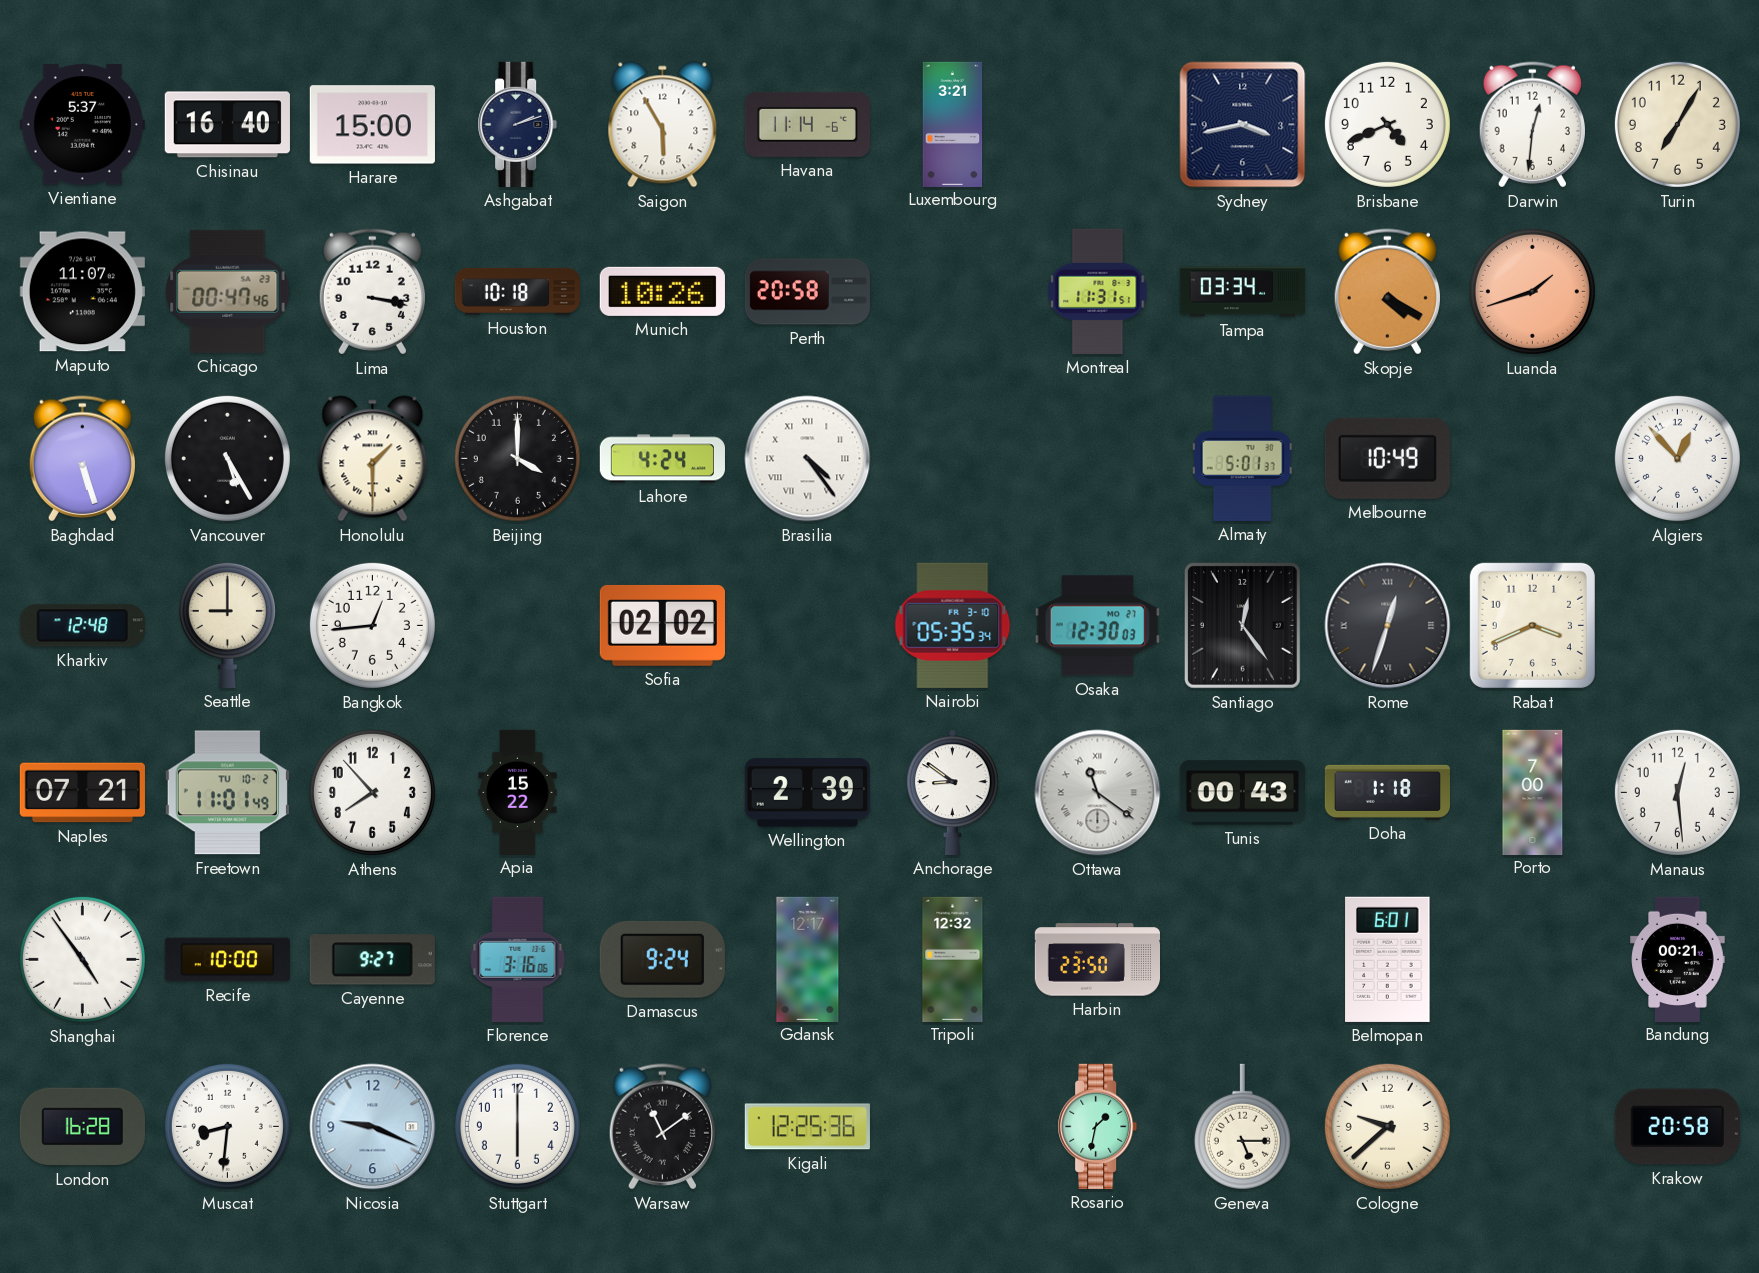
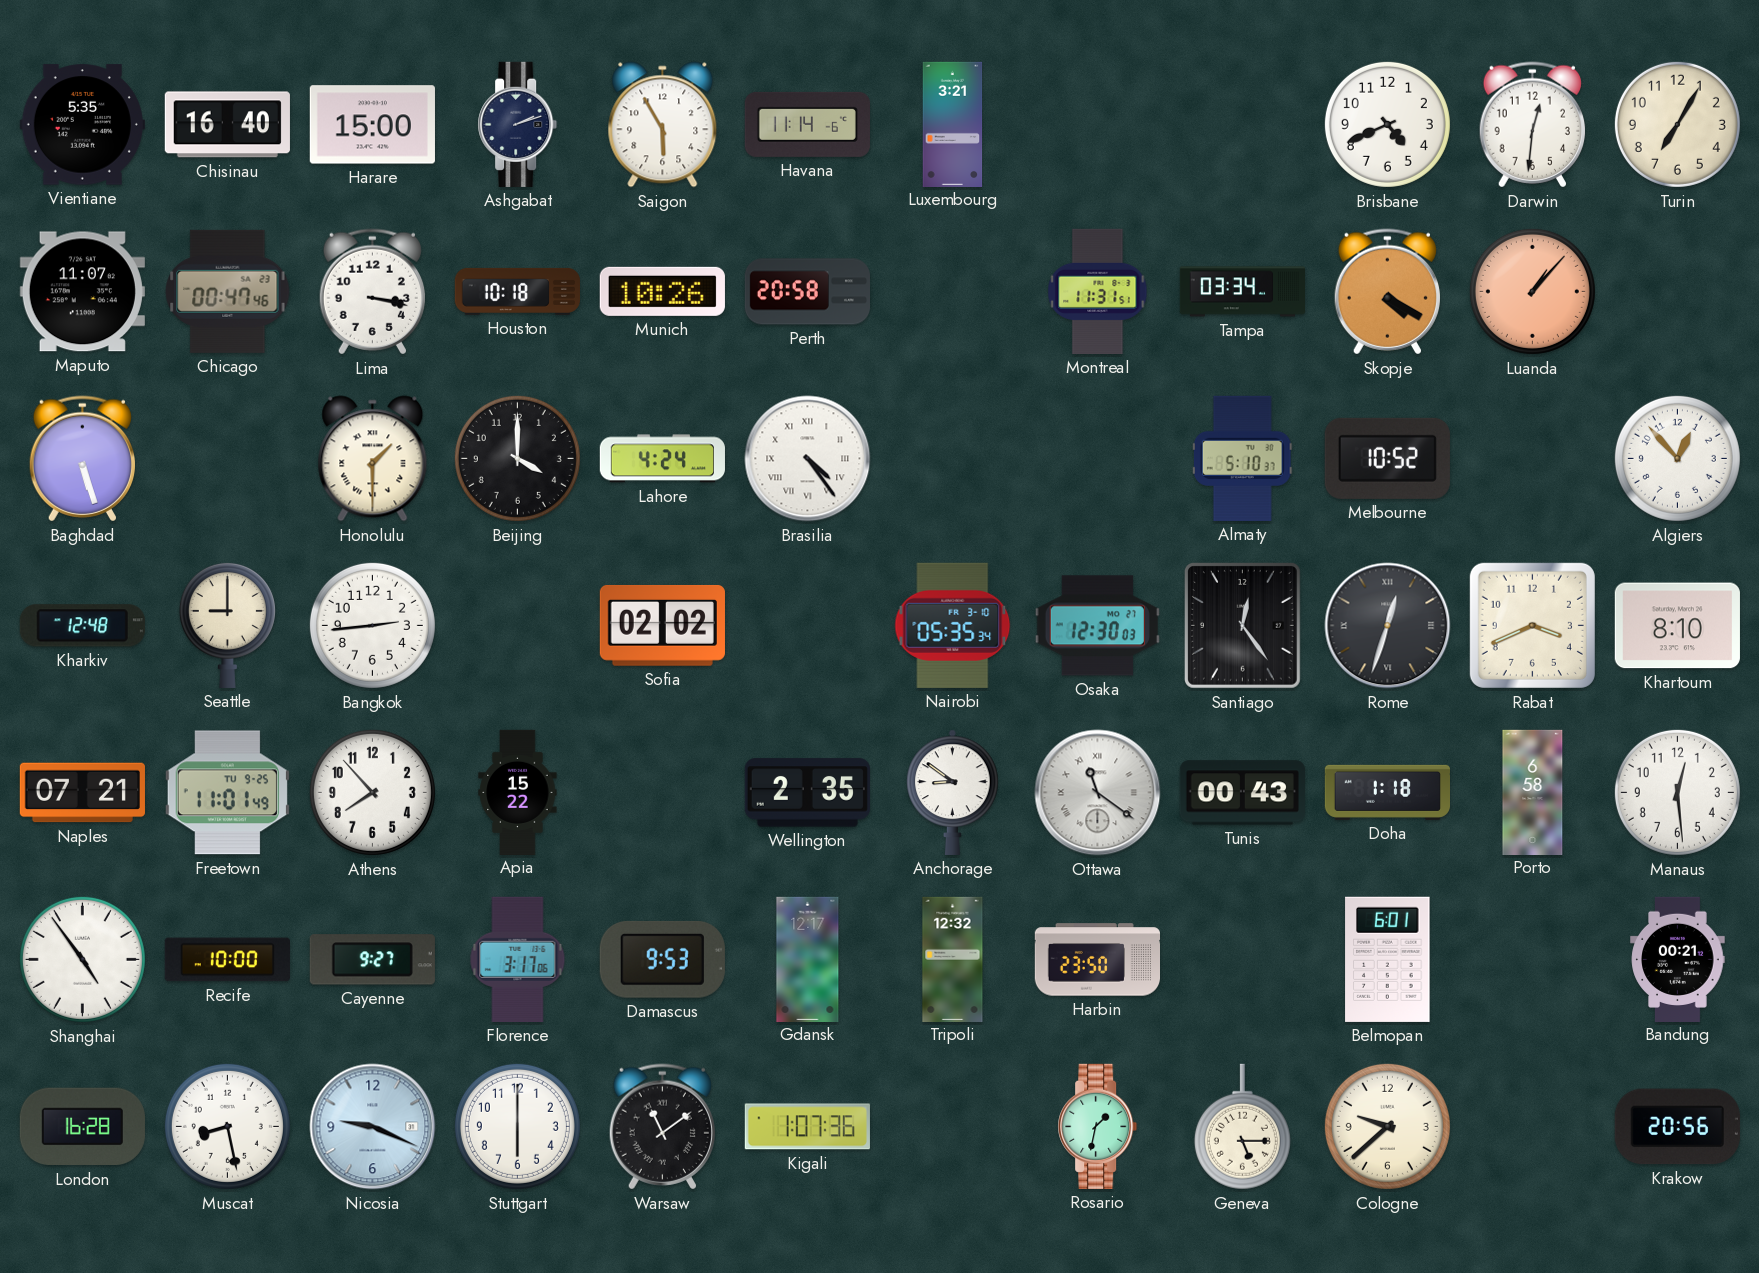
Vientiane: 5:37 -> 5:35 (82, 125)
Sydney: 3:43 -> none (1243, 125)
Luanda: 1:42 -> 1:07 (1532, 291)
Vancouver: 5:25 -> none (227, 458)
Almaty: 5:01 -> 5:10 (1242, 458)
Melbourne: 10:49 -> 10:52 (1387, 458)
Bangkok: 12:44 -> 2:44 (372, 625)
Khartoum: none -> 8:10 (1677, 626)
Freetown date: TU 10-2 -> TU 9-25 (227, 793)
Wellington: 2:39 -> 2:35 (807, 793)
Porto: 7:00 -> 6:58 (1533, 792)
Florence: 3:16 -> 3:17 (518, 959)
Damascus: 9:24 -> 9:53 (662, 959)
Muscat: 8:31 -> 8:28 (227, 1126)
Kigali: 12:25 -> 1:07 (807, 1127)
Krakow: 20:58 -> 20:56 (1677, 1127)
